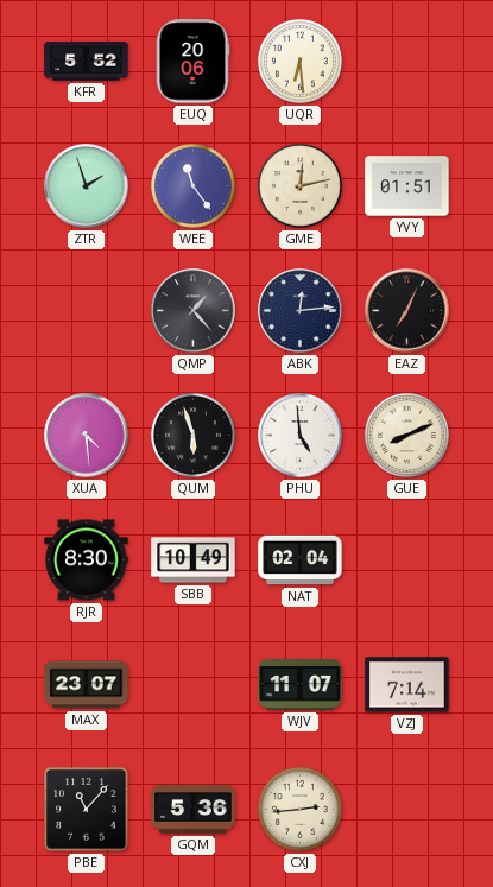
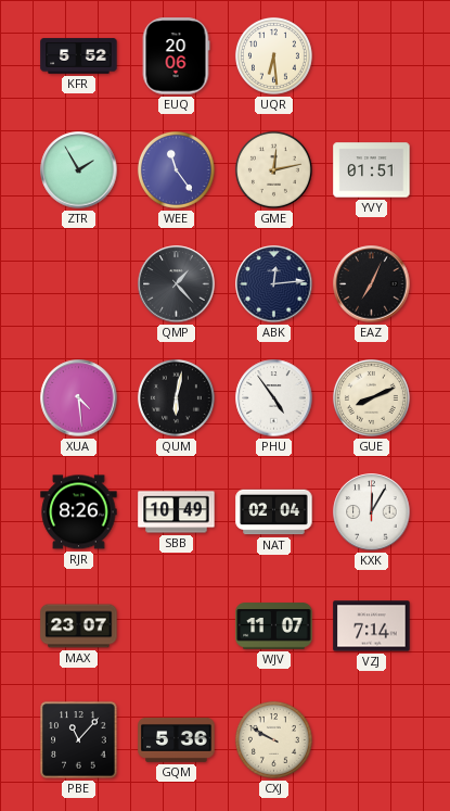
ZTR: 1:57 -> 1:55 (79, 170)
QUM: 5:57 -> 6:02 (176, 397)
PHU: 4:59 -> 4:54 (274, 398)
RJR: 8:30 -> 8:26 (79, 512)
KXK: none -> 12:05 (372, 512)
CXJ: 2:44 -> 9:50 (273, 739)
